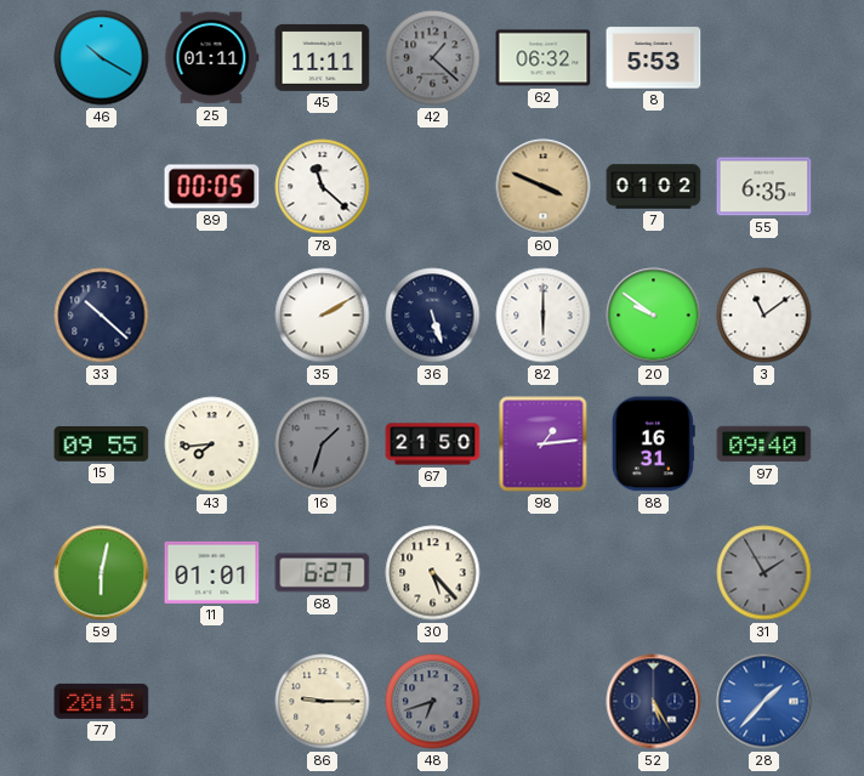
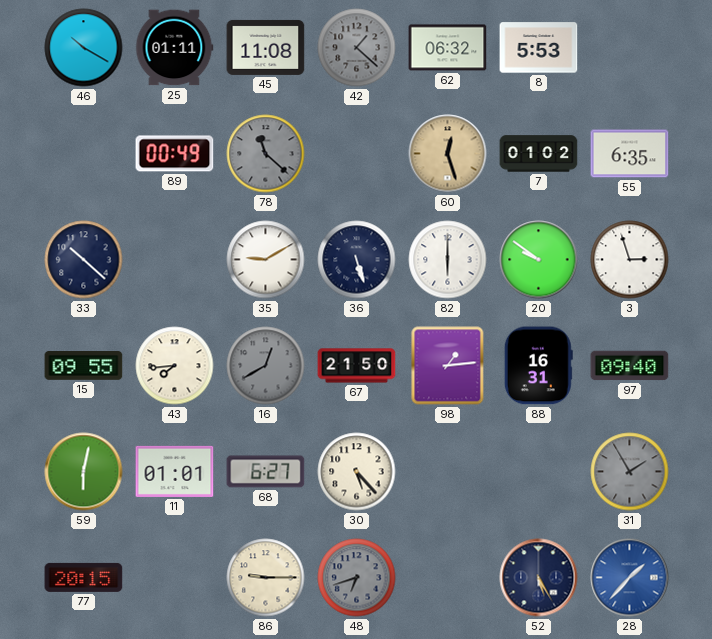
45: 11:11 -> 11:08 (266, 47)
89: 00:05 -> 00:49 (175, 154)
78 dial: white -> grey (266, 154)
60: 3:49 -> 12:27 (448, 154)
35: 2:10 -> 9:10 (266, 260)
3: 11:09 -> 2:57 (630, 260)
16: 1:33 -> 12:40 (266, 366)
